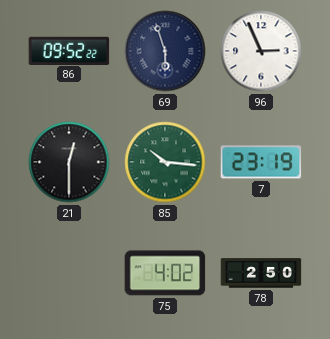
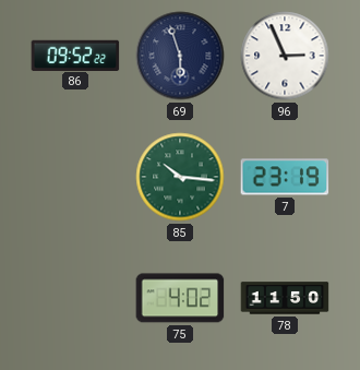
21: 12:30 -> none (69, 162)
78: 2:50 -> 11:50 (285, 298)
